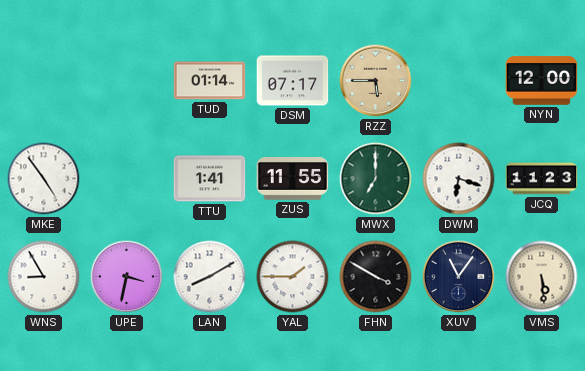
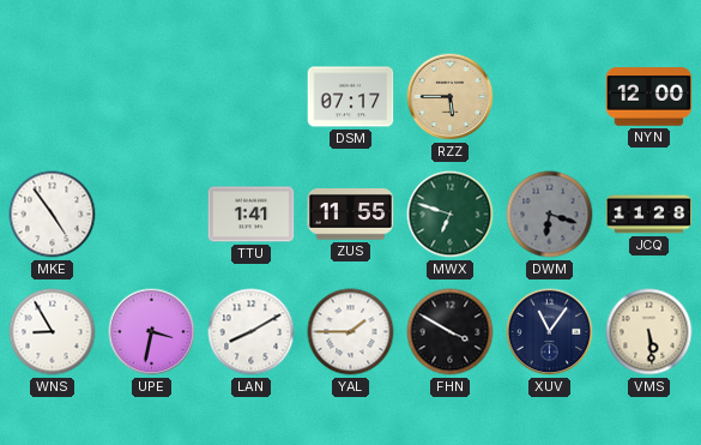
TUD: 01:14 -> none (210, 81)
MWX: 7:00 -> 6:48 (451, 215)
DWM dial: white -> grey (550, 215)
JCQ: 11:23 -> 11:28 (649, 215)
